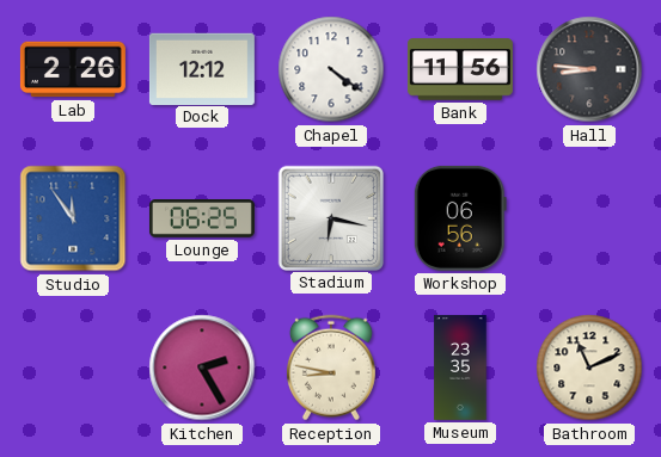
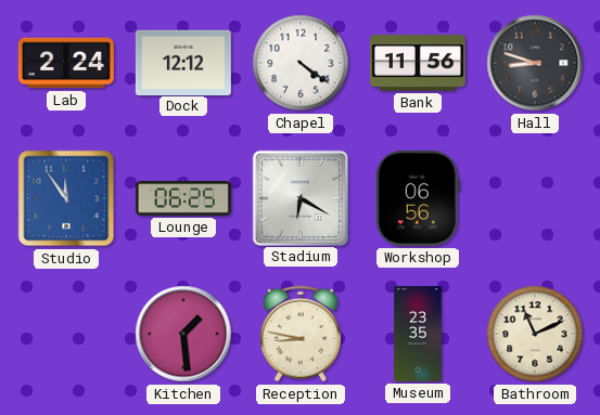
Lab: 2:26 -> 2:24 (66, 63)
Hall: 8:46 -> 8:48 (535, 63)
Stadium: 6:17 -> 6:20 (299, 197)
Kitchen: 2:25 -> 1:29 (183, 334)
